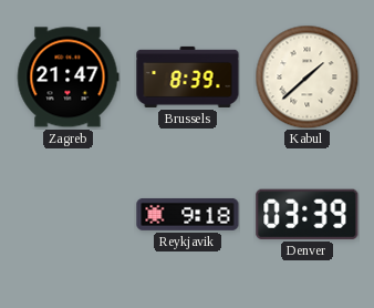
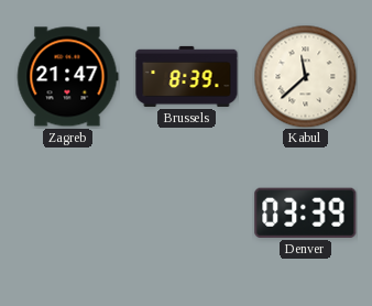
Kabul: 1:38 -> 11:38 (305, 76)
Reykjavik: 9:18 -> none (188, 214)
